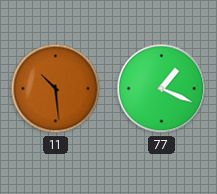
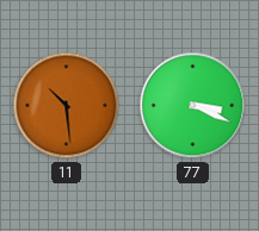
77: 1:19 -> 3:19 (193, 106)
